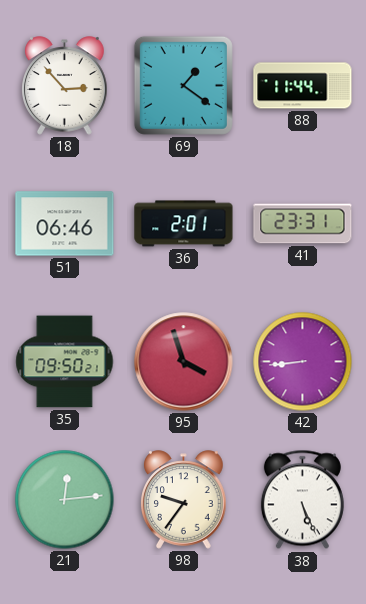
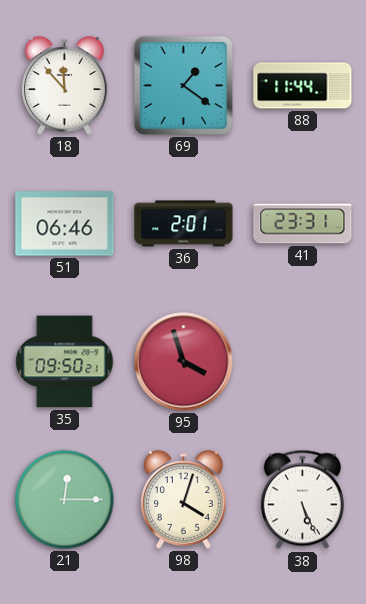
18: 2:53 -> 11:53 (65, 86)
42: 8:44 -> none (303, 362)
21: 12:14 -> 12:15 (65, 500)
98: 9:36 -> 4:03 (184, 500)
